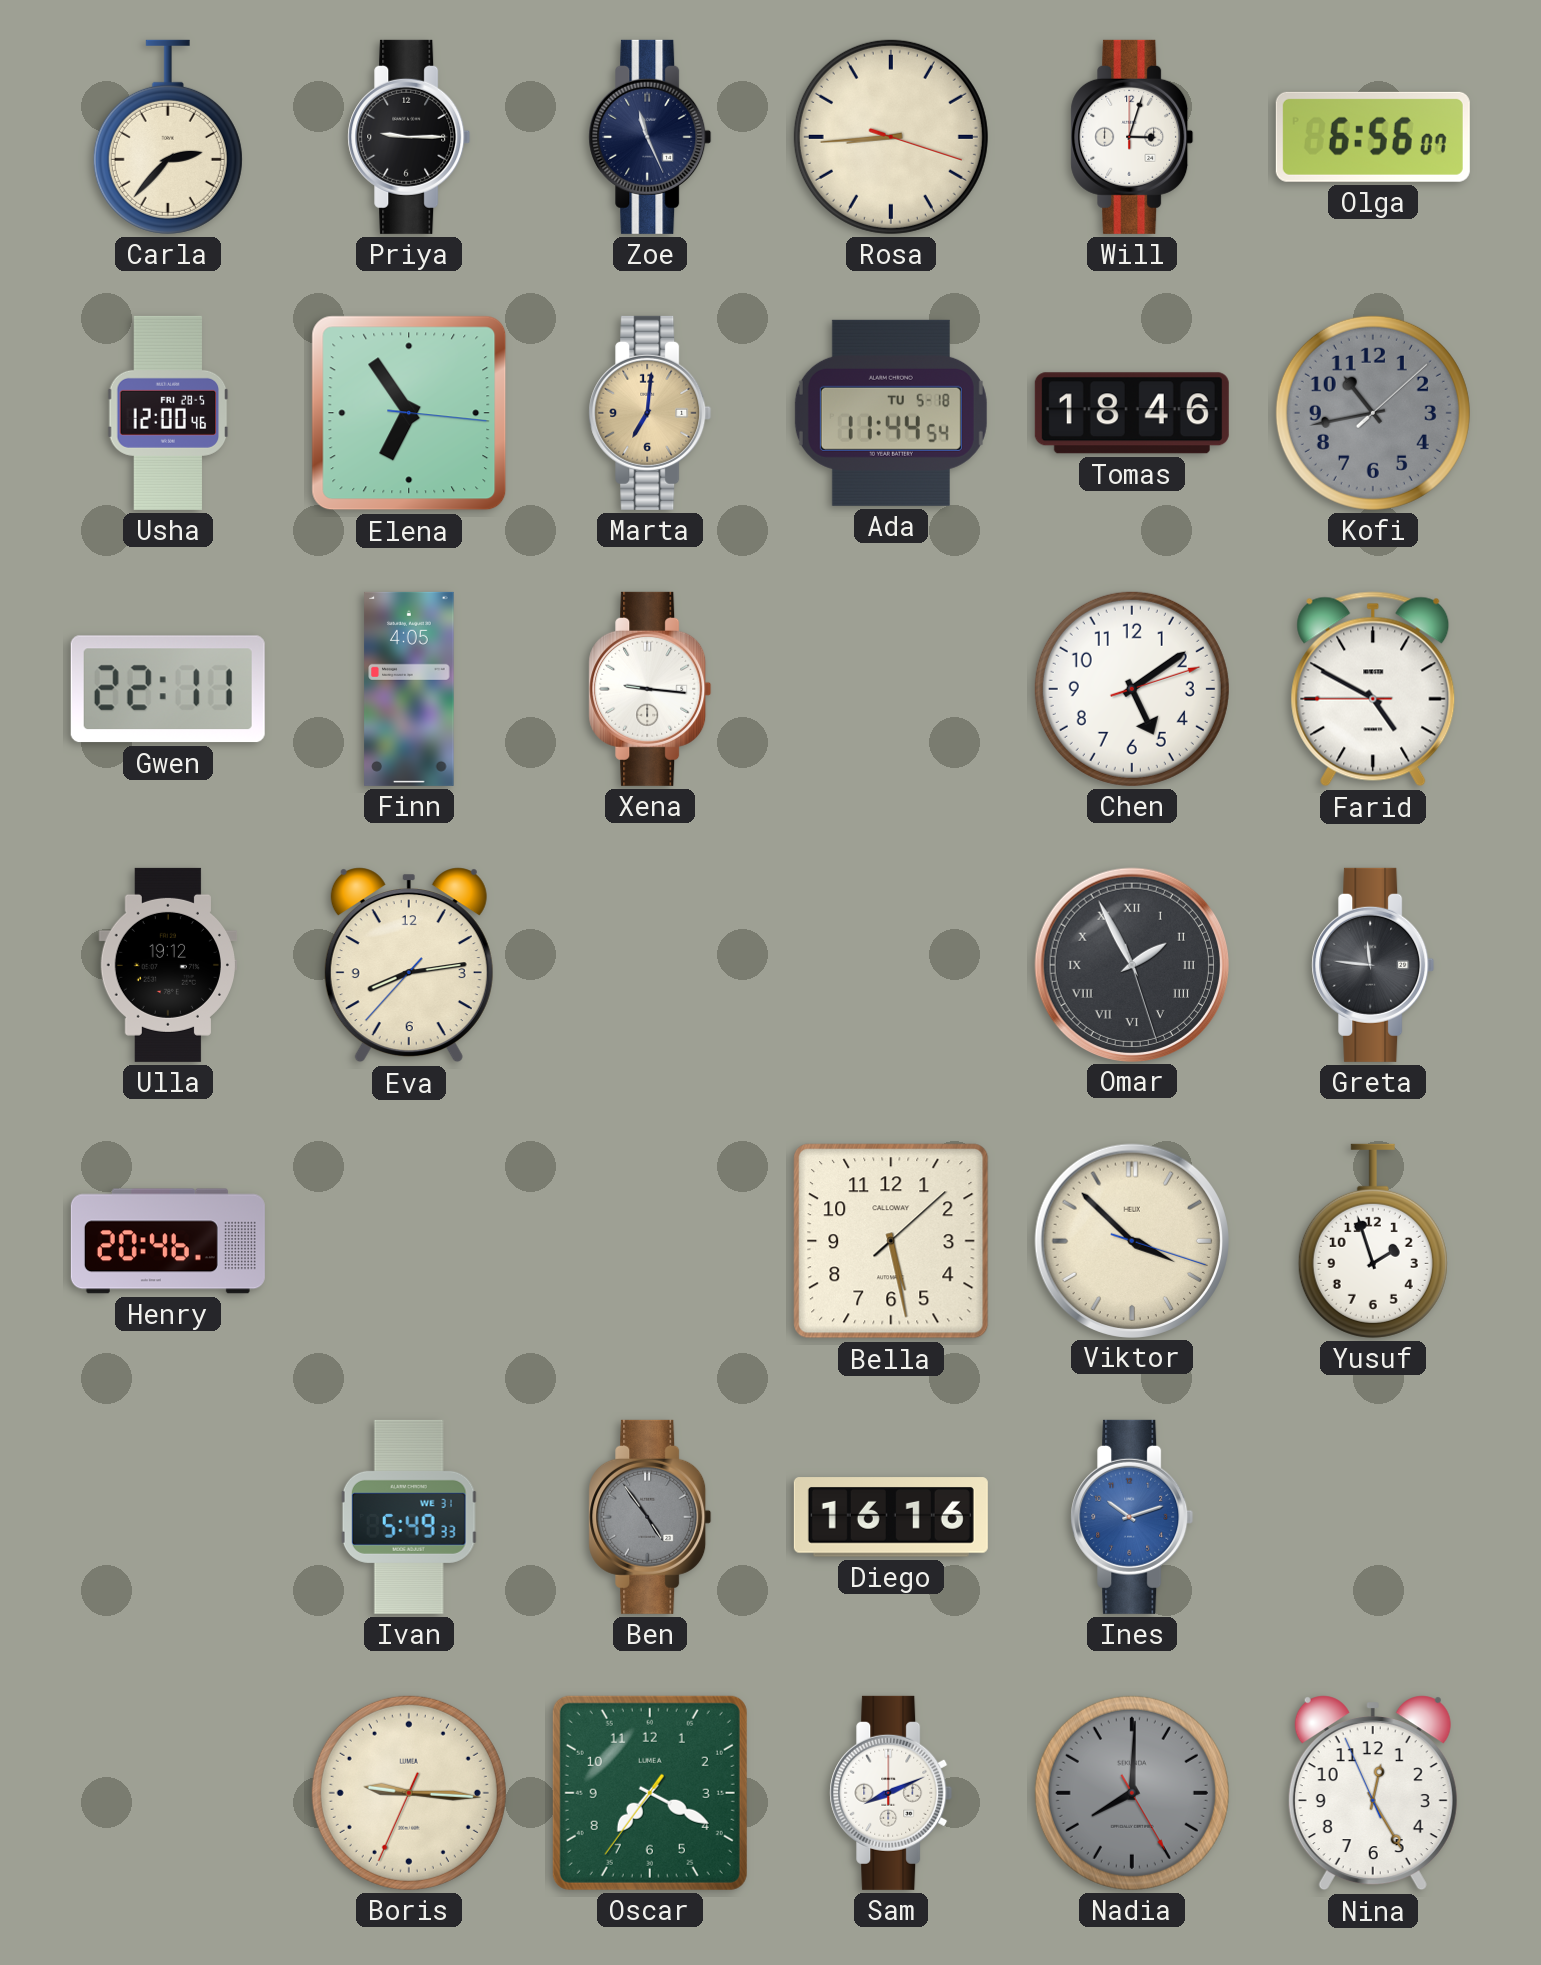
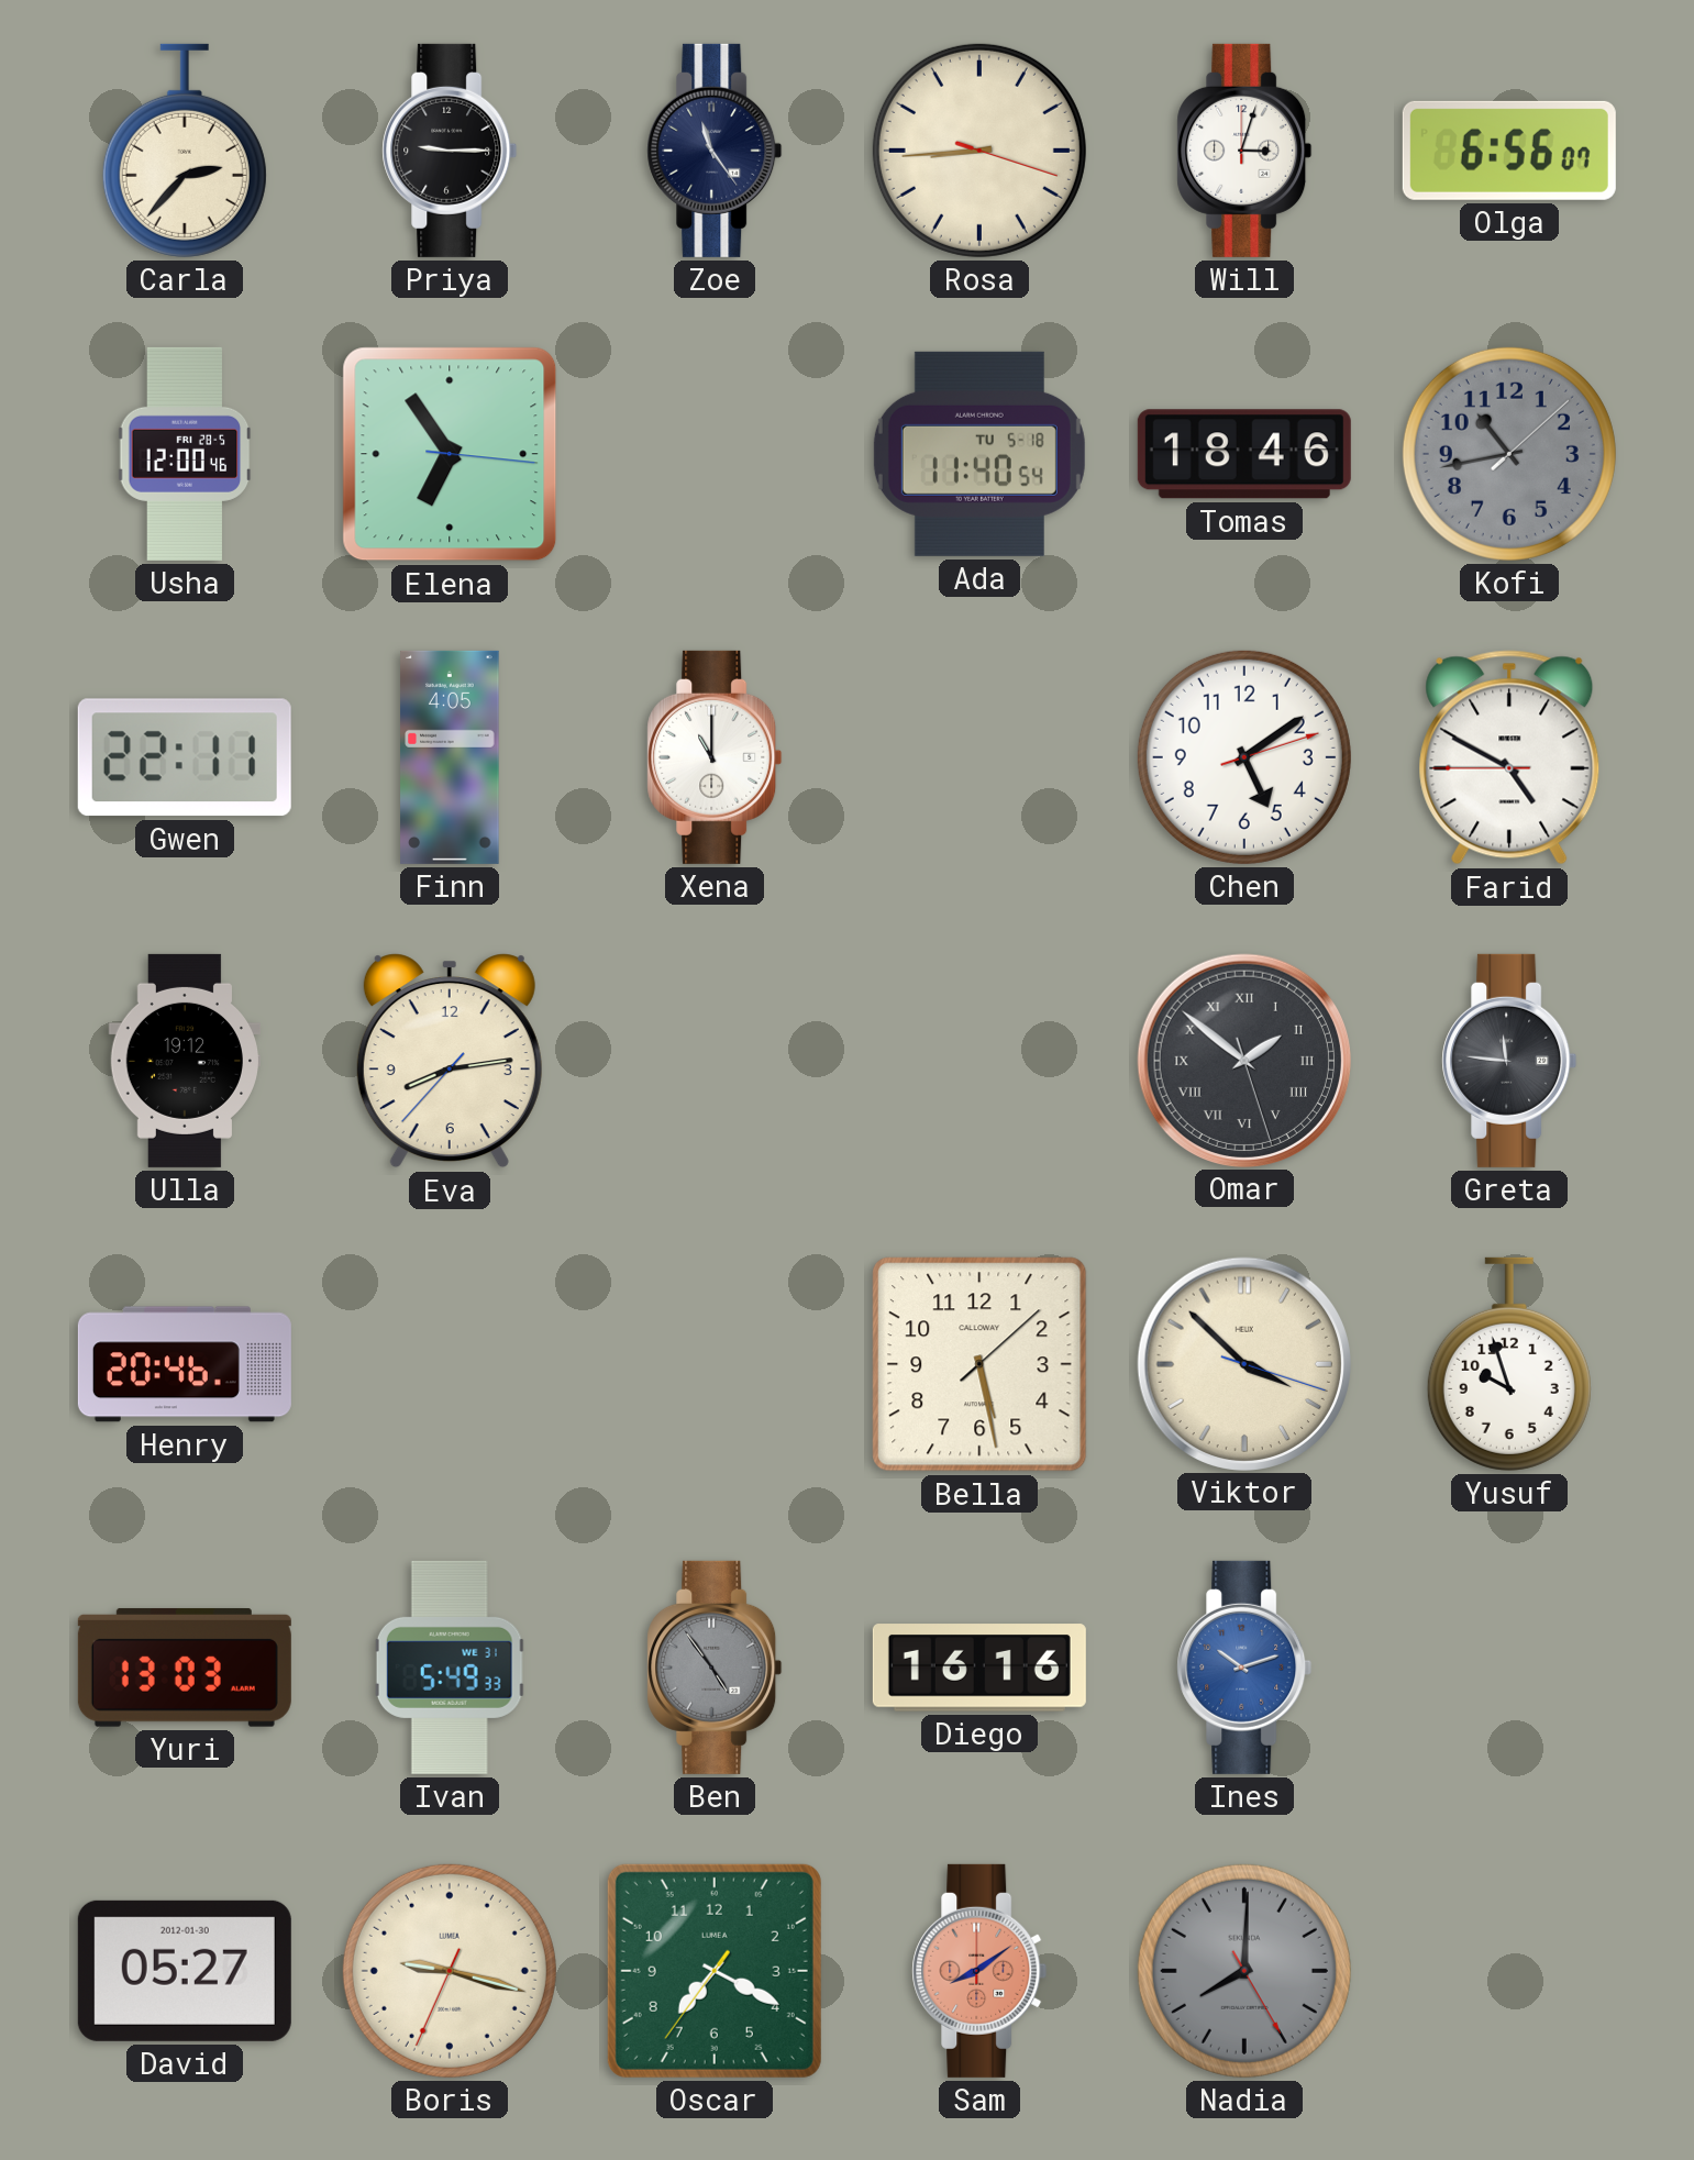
Zoe: 11:26 -> 11:24 (715, 151)
Marta: 7:01 -> none (650, 413)
Ada: 11:44 -> 11:40 (979, 454)
Xena: 9:16 -> 11:00 (715, 757)
Omar: 1:55 -> 1:51 (1243, 1060)
Yusuf: 1:57 -> 9:57 (1509, 1364)
Yuri: none -> 13:03 (185, 1668)
David: none -> 05:27 (185, 1971)
Boris: 9:15 -> 9:17 (450, 1971)
Sam: 8:11 -> 8:09 (979, 1971)
Sam dial: white -> salmon (979, 1971)
Nina: 12:24 -> none (1373, 1793)
